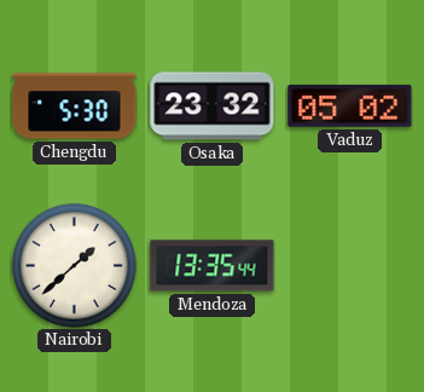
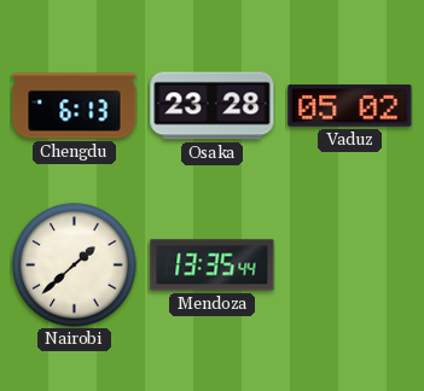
Chengdu: 5:30 -> 6:13 (75, 106)
Osaka: 23:32 -> 23:28 (213, 106)
